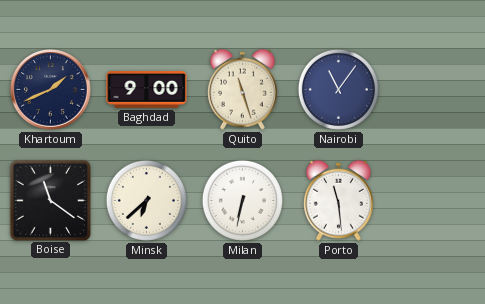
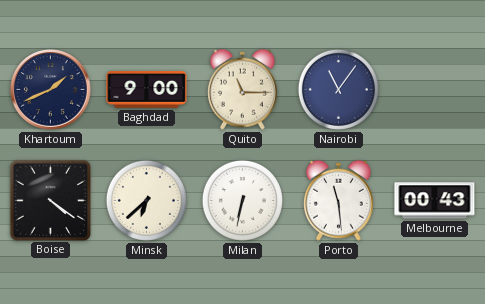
Quito: 11:27 -> 11:15 (242, 89)
Boise: 11:21 -> 4:21 (50, 200)
Melbourne: none -> 00:43 (435, 201)
